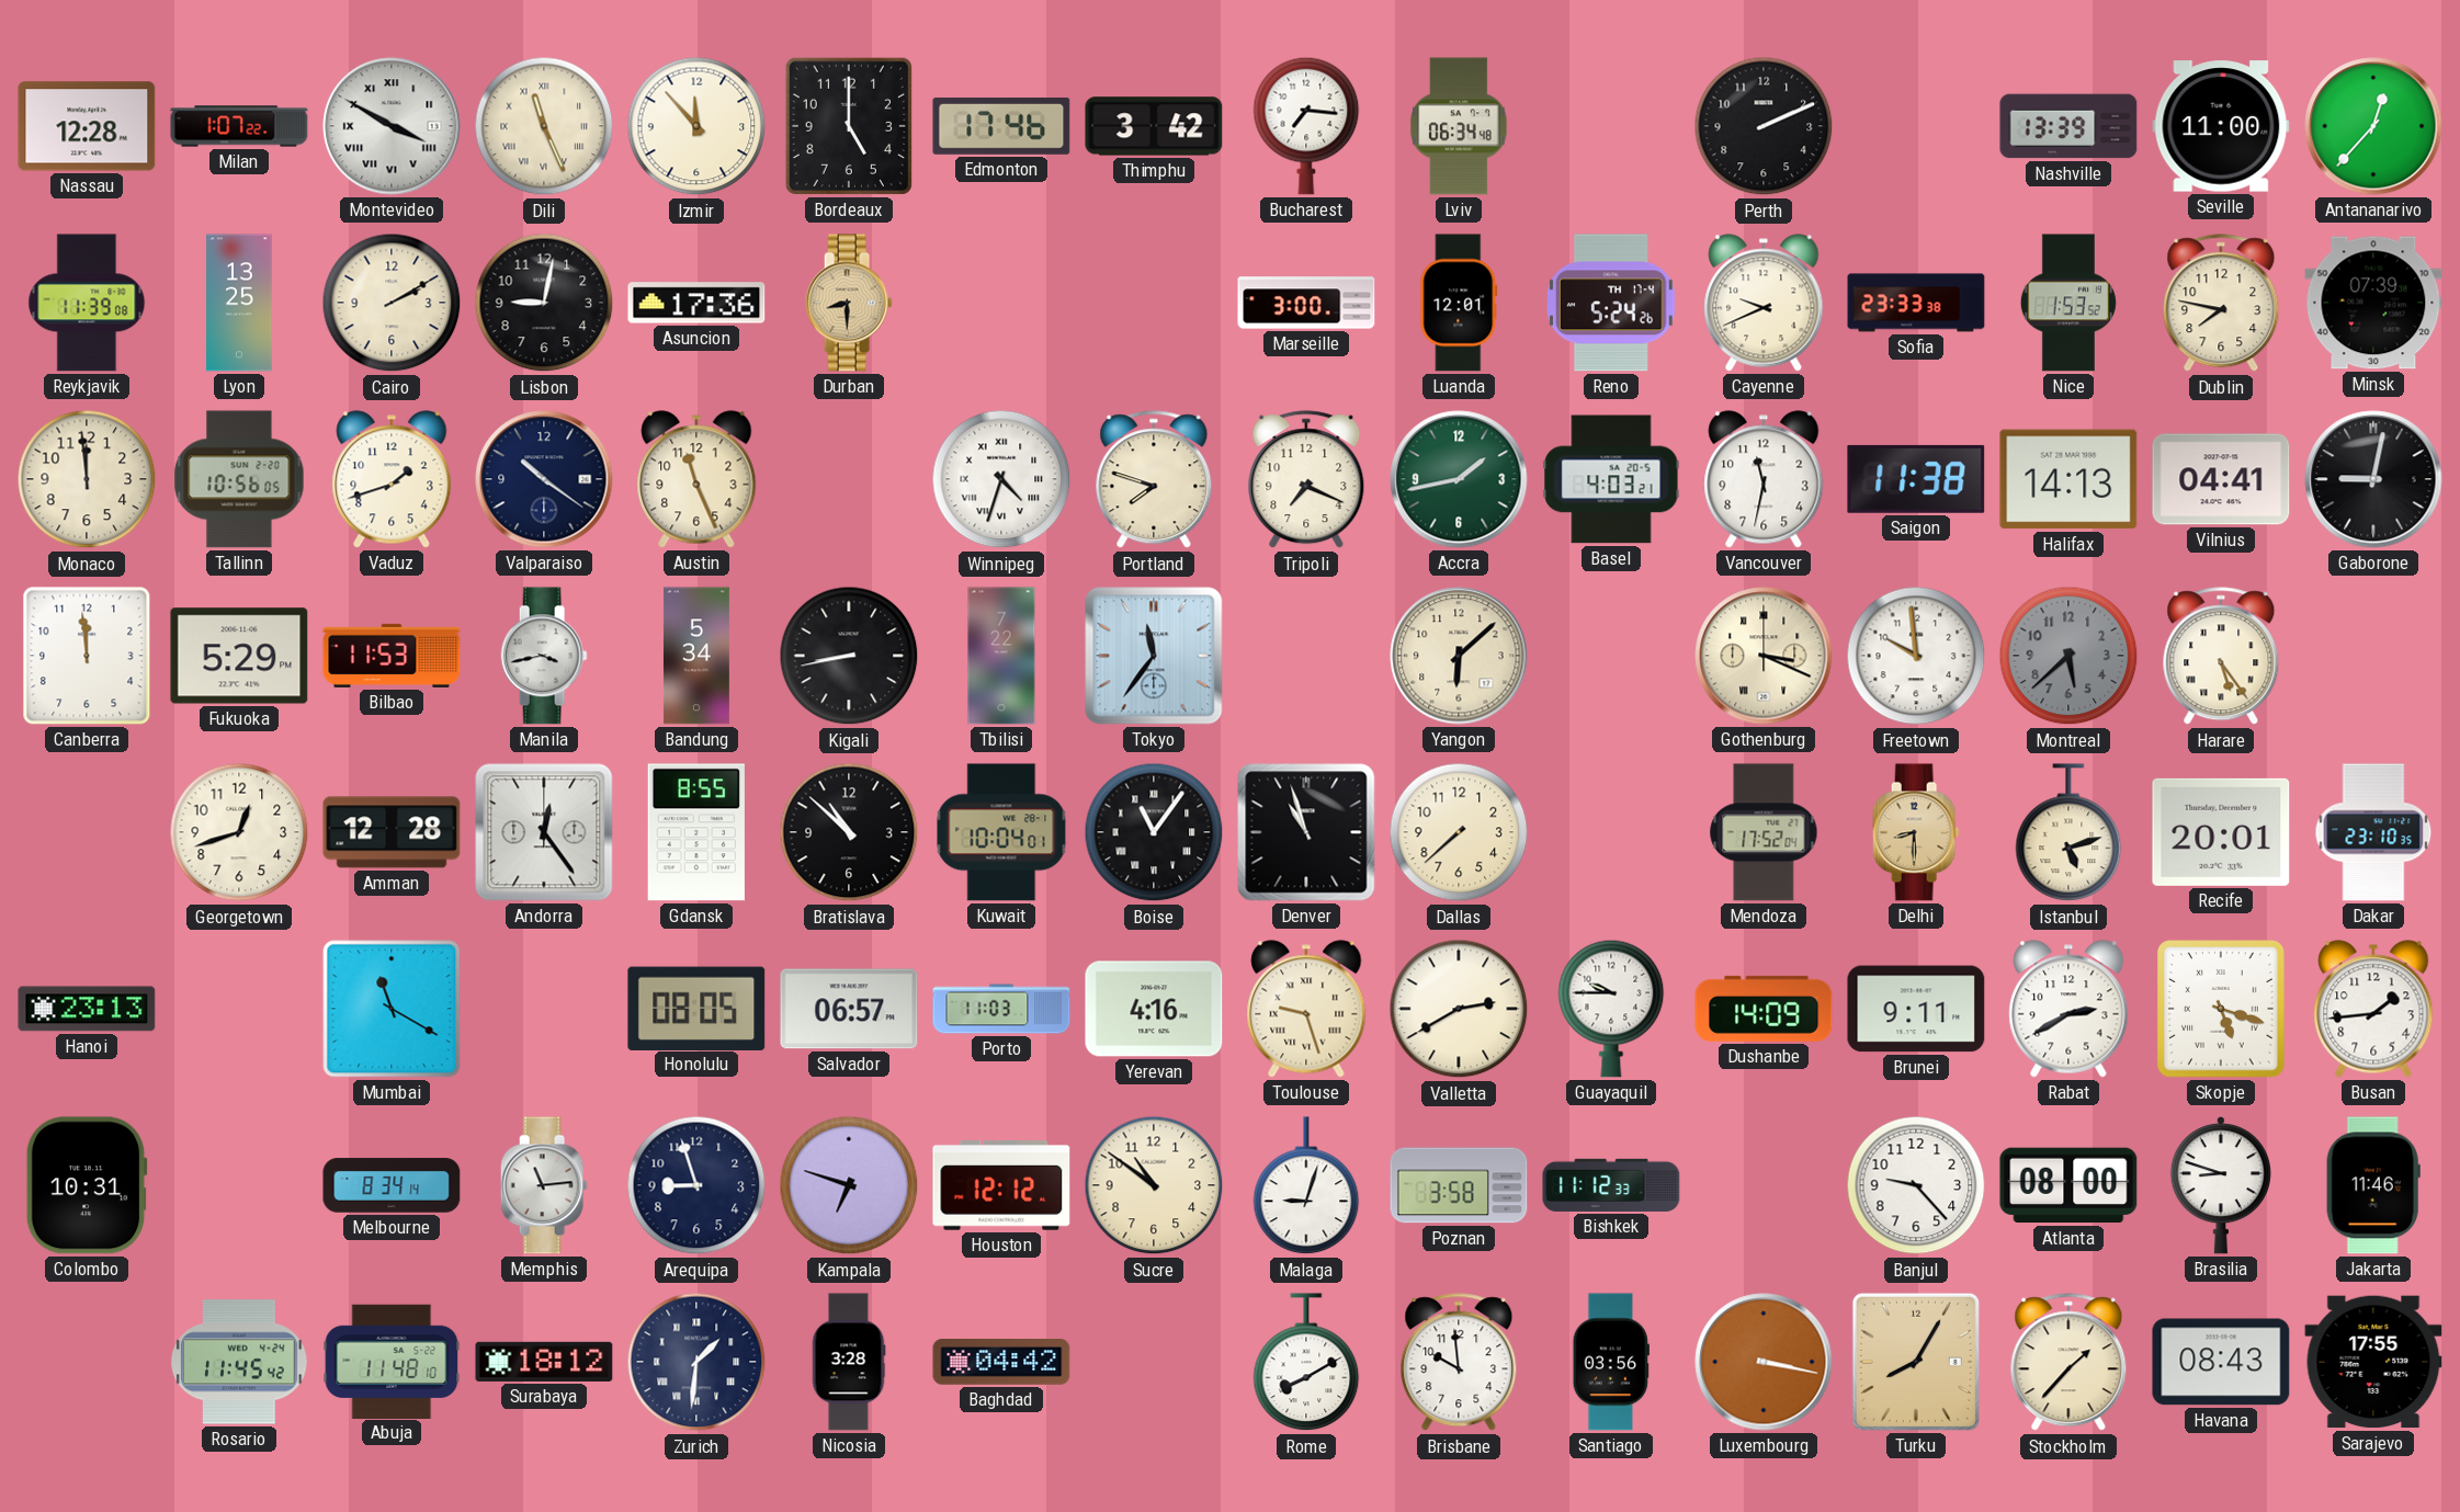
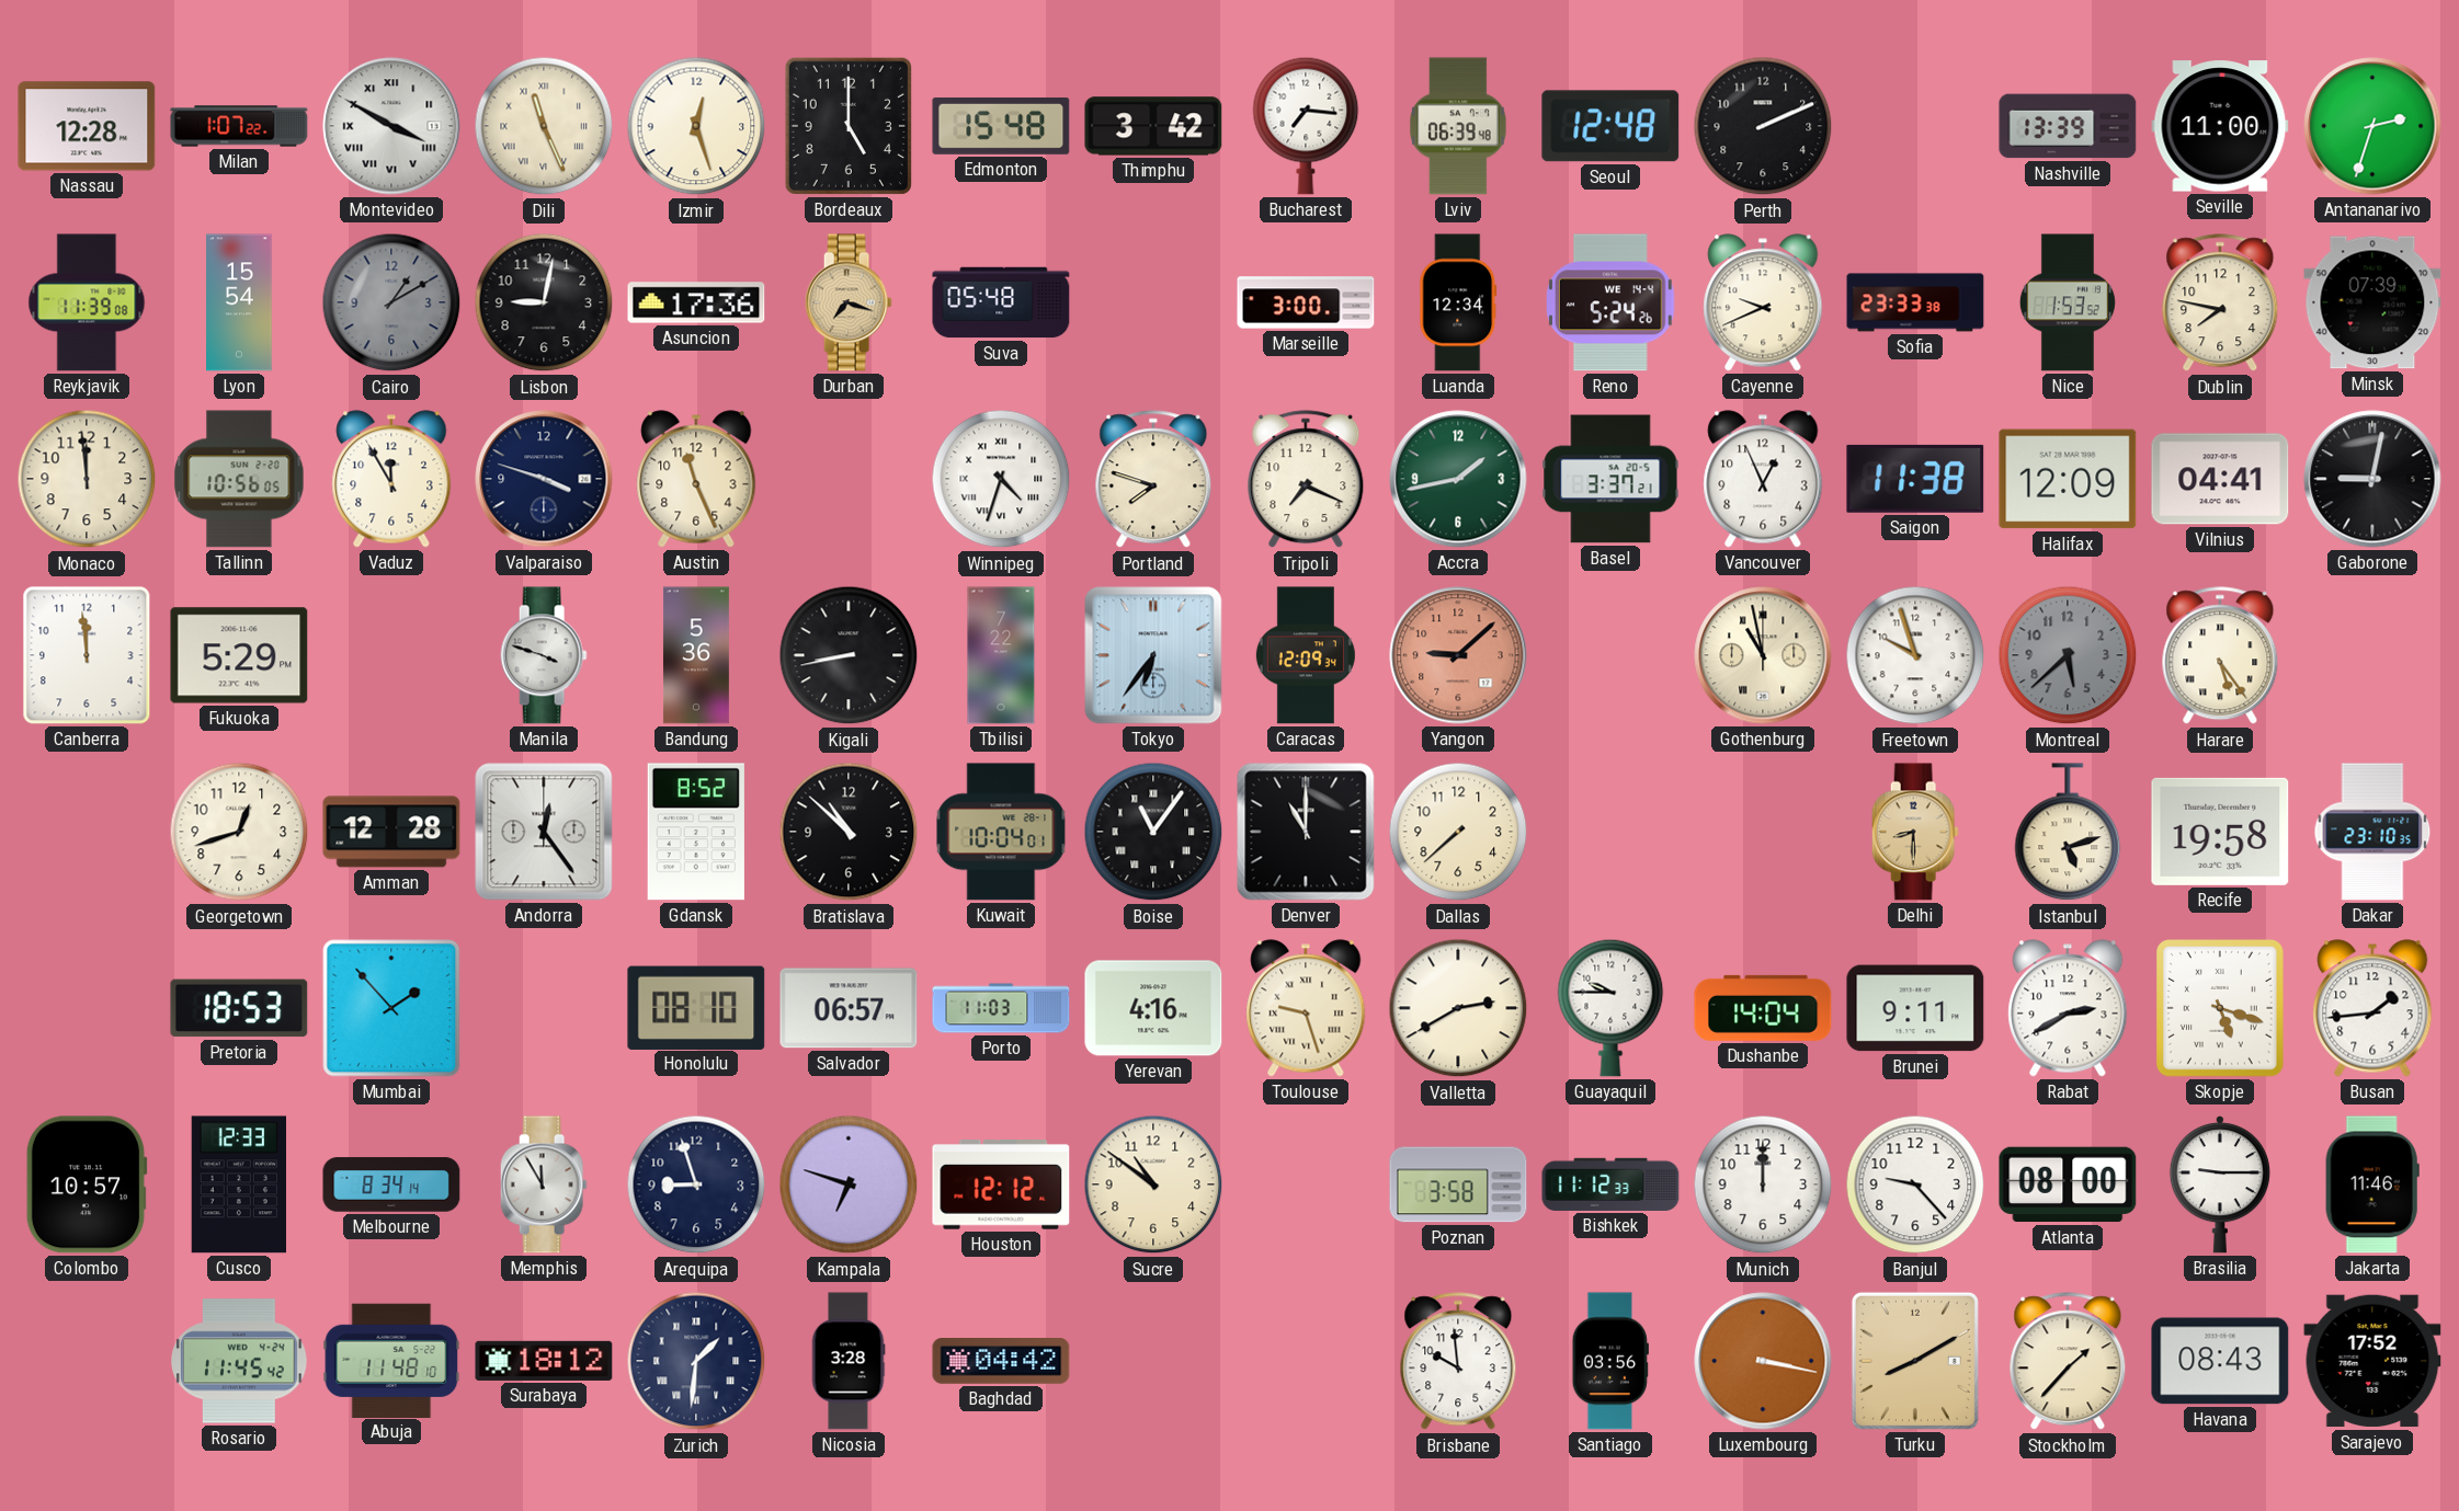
Izmir: 11:53 -> 12:27 (696, 126)
Edmonton: 17:46 -> 15:48 (1001, 126)
Lviv: 06:34 -> 06:39 (1458, 126)
Seoul: none -> 12:48 (1610, 126)
Antananarivo: 12:37 -> 2:33 (2372, 126)
Lyon: 13:25 -> 15:54 (239, 302)
Cairo: 2:10 -> 1:10 (391, 302)
Cairo dial: cream -> grey (391, 302)
Durban: 8:30 -> 7:18 (849, 302)
Suva: none -> 05:48 (1001, 302)
Luanda: 12:01 -> 12:34 (1458, 302)
Reno date: TH 17-4 -> WE 14-4 (1612, 302)
Vaduz: 1:42 -> 11:55 (391, 479)
Valparaiso: 10:21 -> 3:48 (544, 479)
Basel: 4:03 -> 3:37 (1610, 479)
Vancouver: 11:32 -> 12:56 (1763, 479)
Halifax: 14:13 -> 12:09 (2068, 479)
Bilbao: 11:53 -> none (392, 656)
Manila: 3:43 -> 3:48 (544, 655)
Bandung: 5:34 -> 5:36 (696, 655)
Tokyo: 11:36 -> 6:36 (1153, 655)
Caracas: none -> 12:09 (1306, 655)
Yangon: 6:08 -> 9:08 (1458, 655)
Yangon dial: cream -> salmon (1458, 655)
Gothenburg: 3:19 -> 10:58 (1763, 655)
Freetown: 9:59 -> 9:57 (1915, 655)
Gdansk: 8:55 -> 8:52 (696, 832)
Denver: 10:57 -> 11:00 (1306, 832)
Mendoza: 17:52 -> none (1764, 832)
Recife: 20:01 -> 19:58 (2220, 832)
Hanoi: 23:13 -> none (87, 1009)
Pretoria: none -> 18:53 (239, 1008)
Mumbai: 11:20 -> 1:53 (391, 1008)
Honolulu: 08:05 -> 08:10 (696, 1007)
Dushanbe: 14:09 -> 14:04 (1763, 1008)
Colombo: 10:31 -> 10:57 (87, 1184)
Cusco: none -> 12:33 (238, 1184)
Memphis: 11:14 -> 11:55 (544, 1184)
Malaga: 9:03 -> none (1306, 1186)
Munich: none -> 12:00 (1763, 1184)
Brasilia: 8:48 -> 9:15 (2220, 1186)
Rome: 8:10 -> none (1306, 1363)
Turku: 8:05 -> 8:10 (1915, 1361)
Sarajevo: 17:55 -> 17:52 (2372, 1361)
